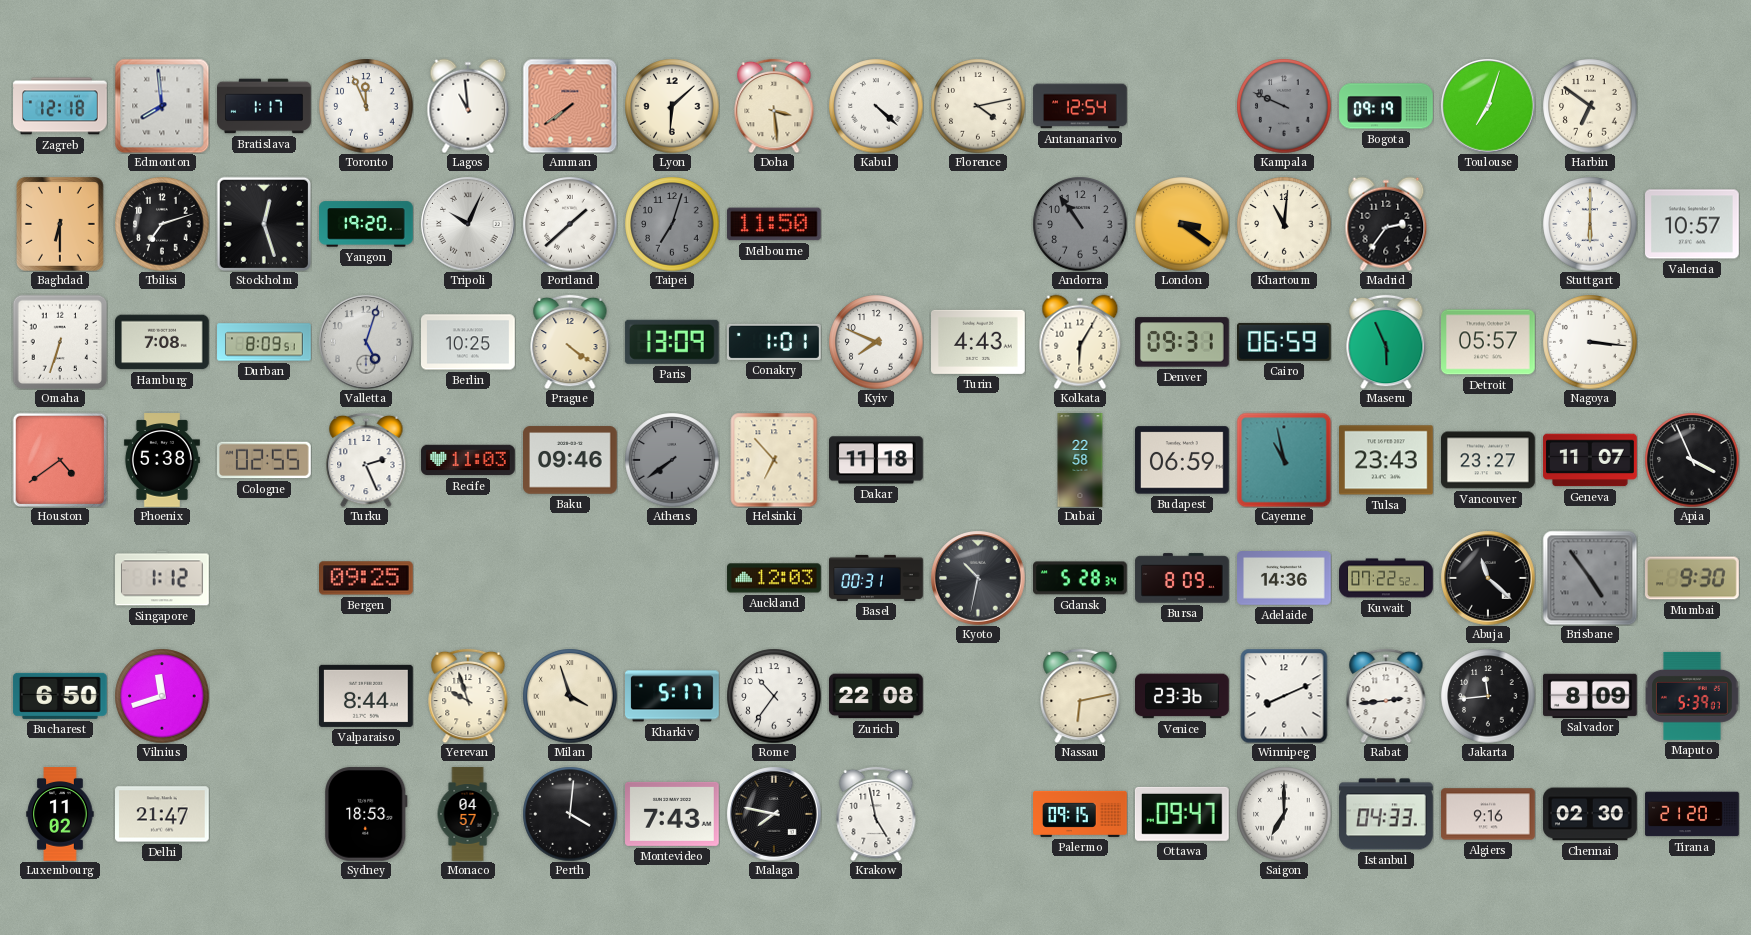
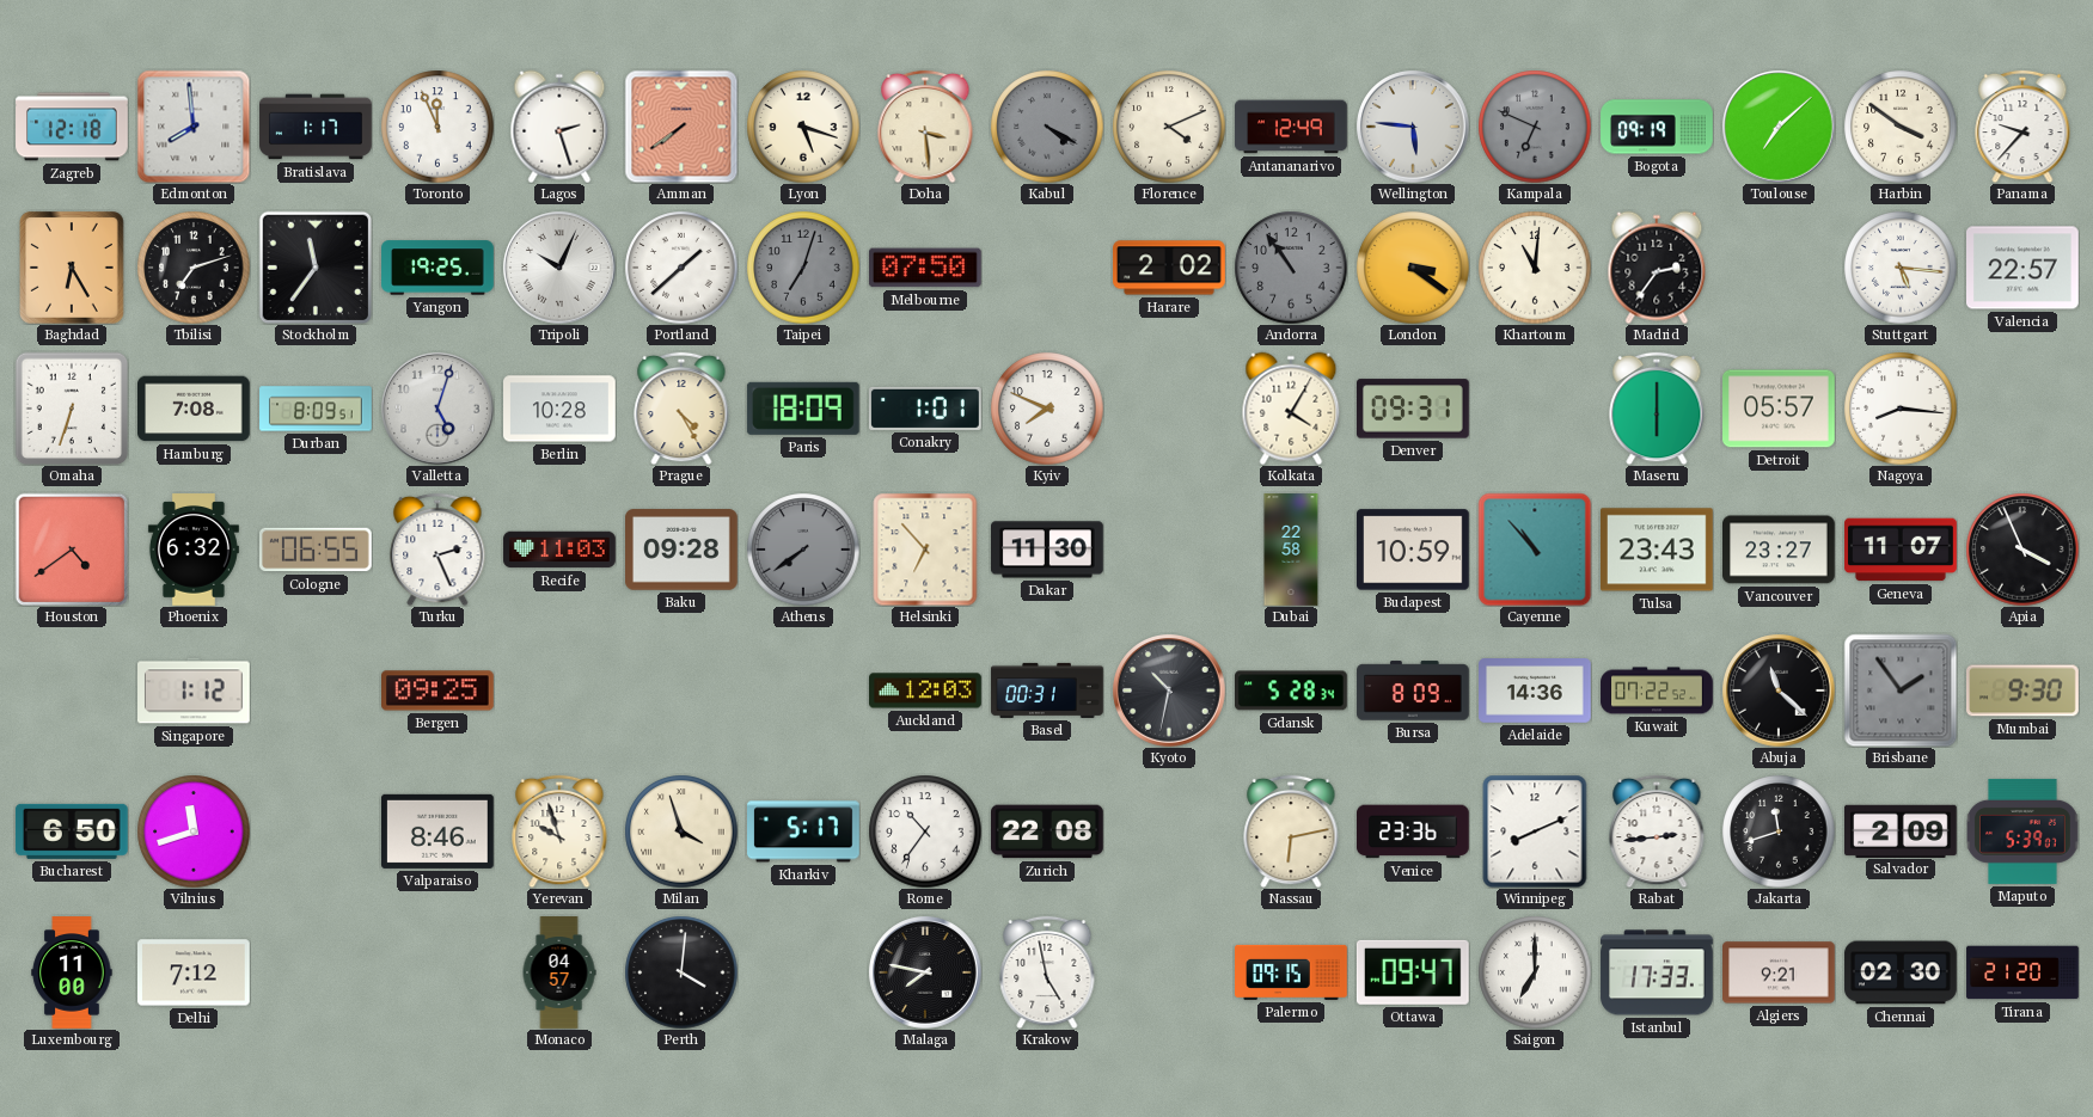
Lagos: 10:59 -> 2:27 (559, 127)
Lyon: 6:08 -> 5:18 (803, 127)
Kabul: 4:22 -> 4:20 (1047, 127)
Kabul dial: white -> grey (1047, 127)
Florence: 4:13 -> 4:11 (1169, 127)
Antananarivo: 12:54 -> 12:49 (1291, 127)
Wellington: none -> 5:46 (1413, 127)
Kampala: 9:49 -> 6:49 (1535, 127)
Toulouse: 7:03 -> 7:08 (1779, 127)
Harbin: 6:51 -> 3:51 (1901, 127)
Panama: none -> 9:37 (2022, 127)
Baghdad: 6:30 -> 6:25 (73, 268)
Stockholm: 12:27 -> 11:36 (316, 268)
Yangon: 19:20 -> 19:25 (437, 268)
Melbourne: 11:50 -> 07:50 (925, 268)
Harare: none -> 2:02 (1169, 268)
Stuttgart: 6:00 -> 5:16 (1901, 268)
Valencia: 10:57 -> 22:57 (2024, 268)
Berlin: 10:25 -> 10:28 (561, 409)
Prague: 4:21 -> 4:25 (681, 409)
Paris: 13:09 -> 18:09 (803, 409)
Turin: 4:43 -> none (979, 342)
Kolkata: 6:05 -> 4:05 (1291, 409)
Cairo: 06:59 -> none (1285, 342)
Maseru: 5:56 -> 6:00 (1657, 409)
Nagoya: 3:16 -> 8:16 (1901, 409)
Phoenix: 5:38 -> 6:32 (194, 550)
Cologne: 02:55 -> 06:55 (317, 550)
Baku: 09:46 -> 09:28 (683, 550)
Dakar: 11:18 -> 11:30 (1048, 550)
Budapest: 06:59 -> 10:59 (1414, 550)
Cayenne: 10:58 -> 10:53 (1535, 550)
Brisbane: 4:54 -> 1:54 (1901, 691)
Valparaiso: 8:44 -> 8:46 (439, 831)
Jakarta: 11:44 -> 11:42 (1779, 831)
Salvador: 8:09 -> 2:09 (1902, 830)
Luxembourg: 11:02 -> 11:00 (72, 972)
Delhi: 21:47 -> 7:12 (195, 972)
Sydney: 18:53 -> none (366, 814)
Montevideo: 7:43 -> none (673, 814)
Istanbul: 04:33 -> 17:33 (1657, 972)
Algiers: 9:16 -> 9:21 (1780, 972)
